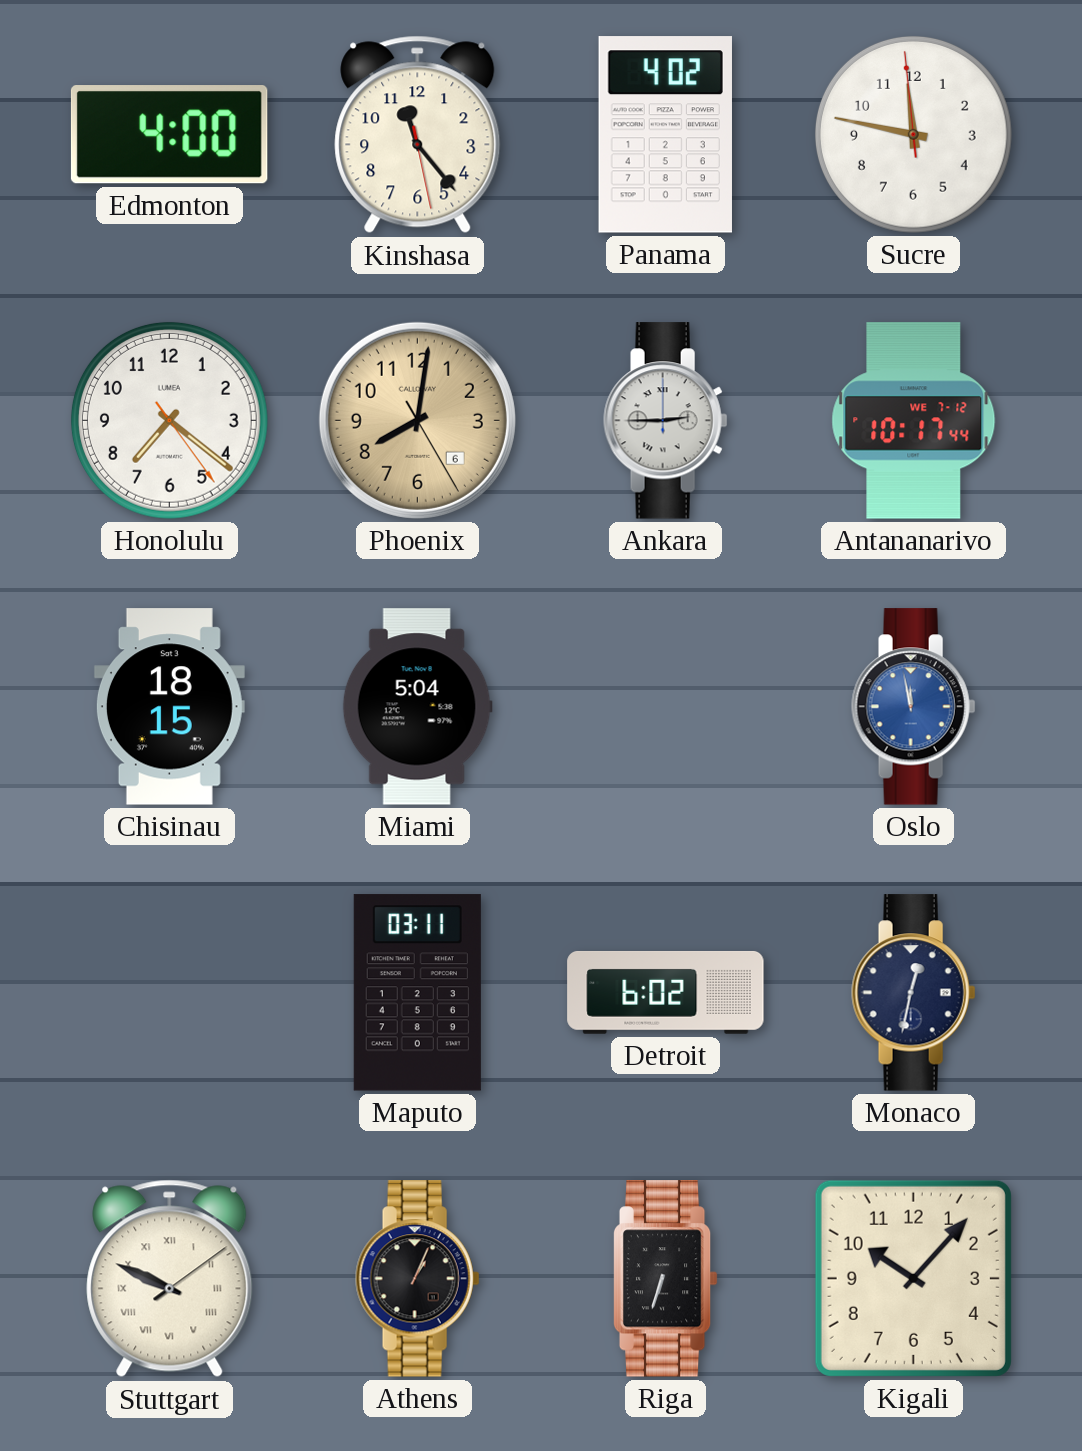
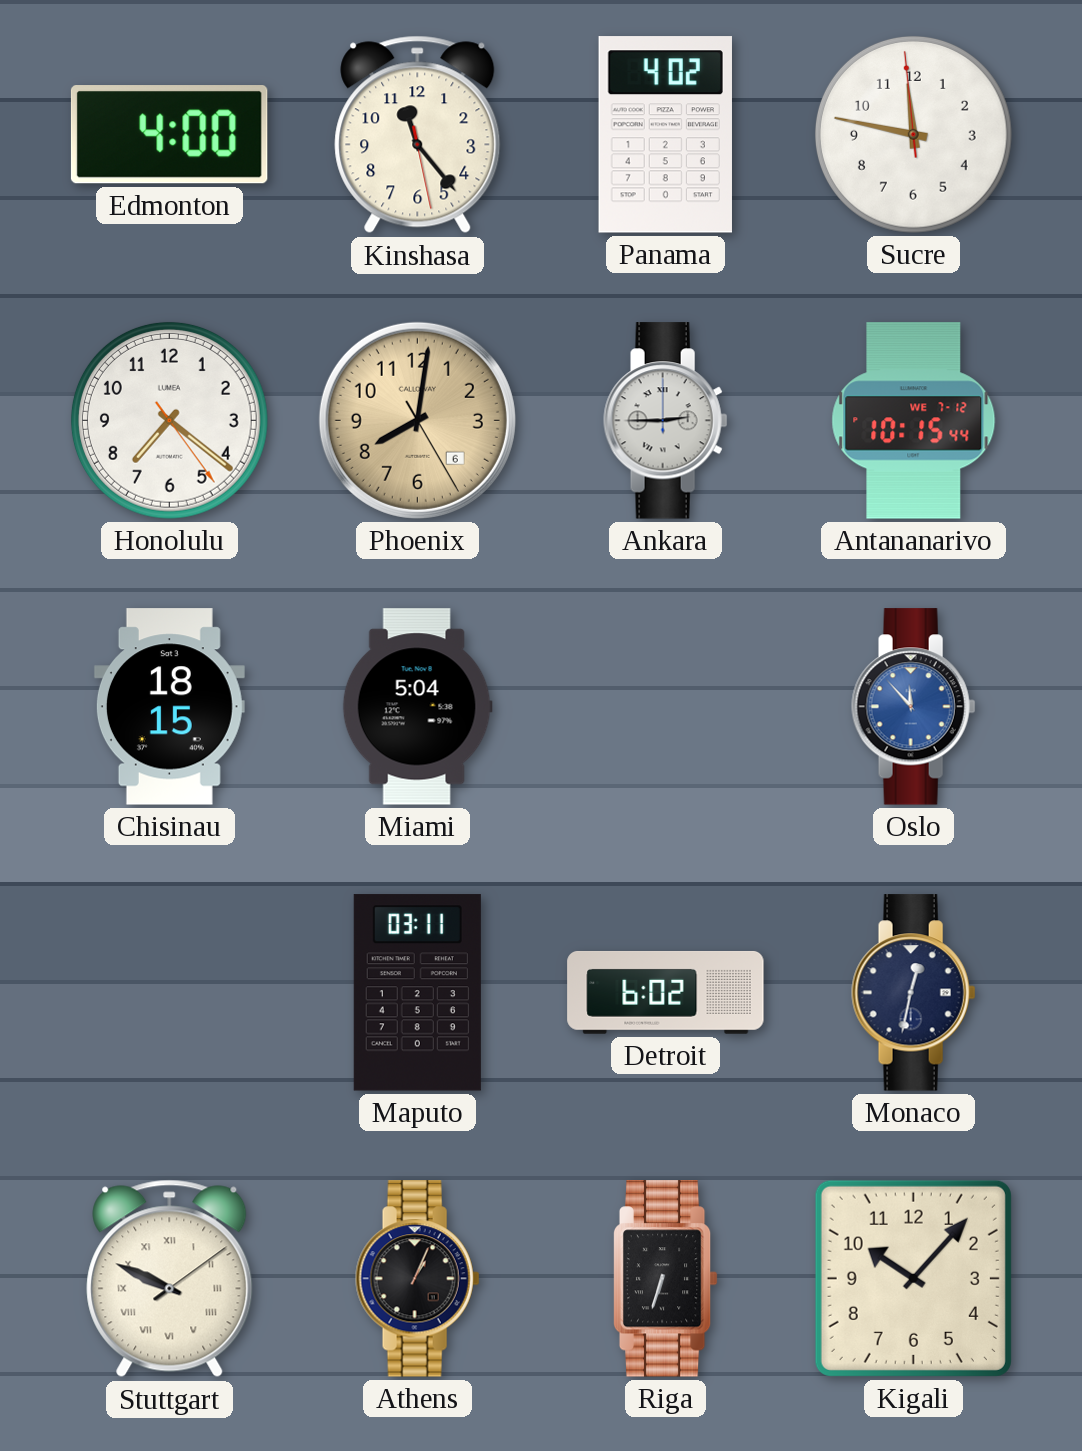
Antananarivo: 10:17 -> 10:15 (914, 421)
Oslo: 11:58 -> 11:53 (914, 707)
